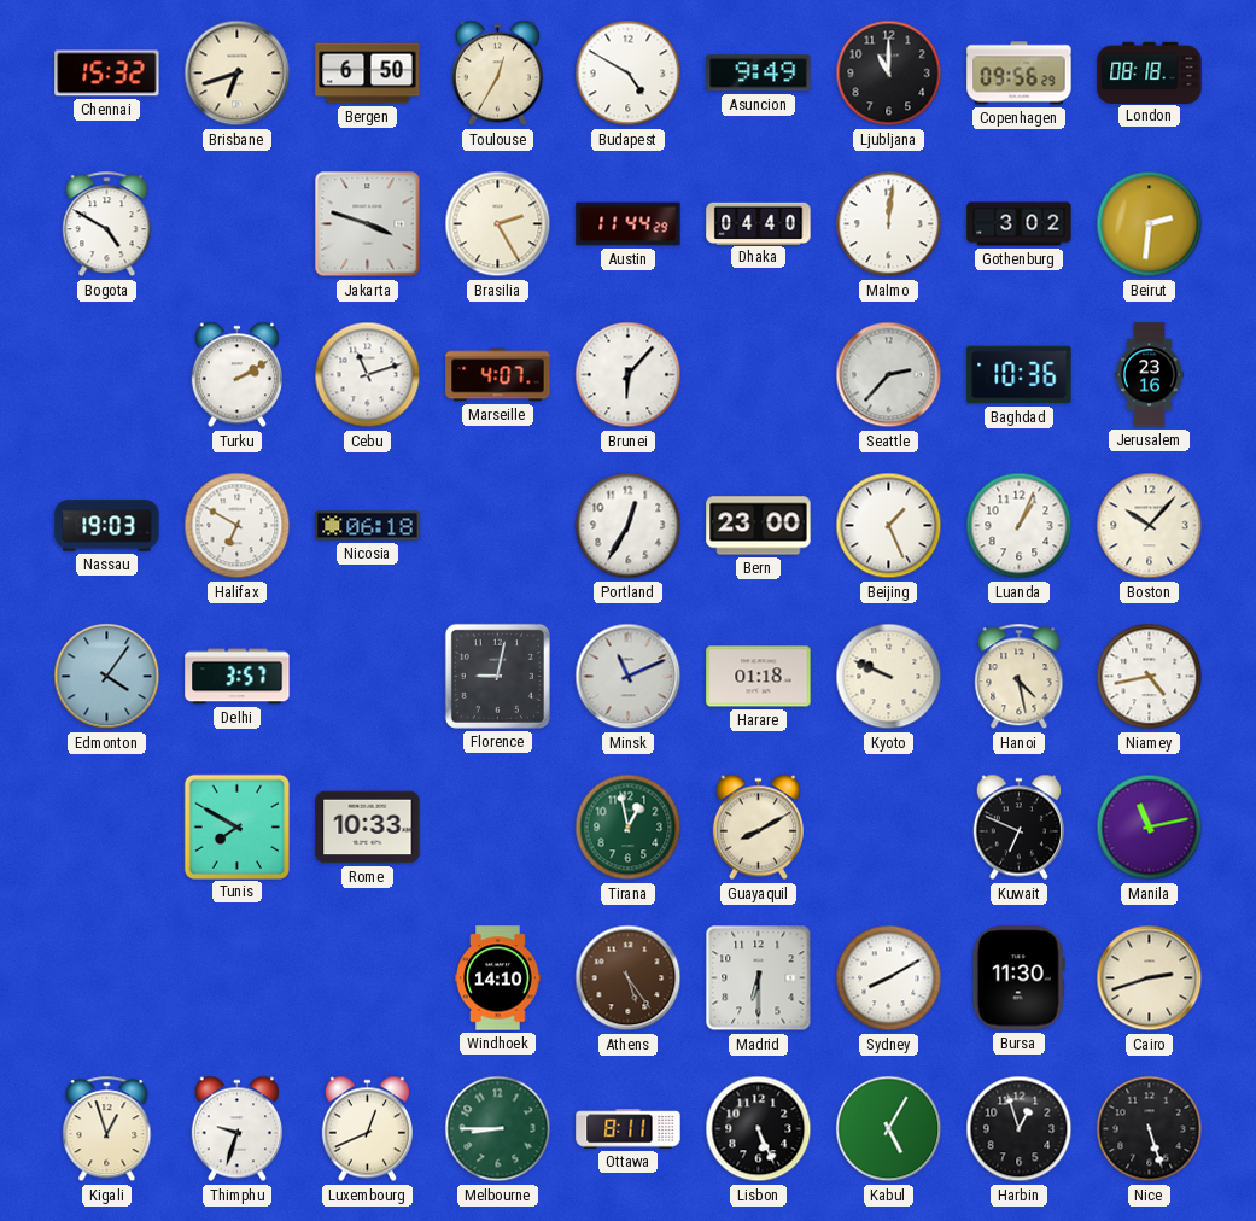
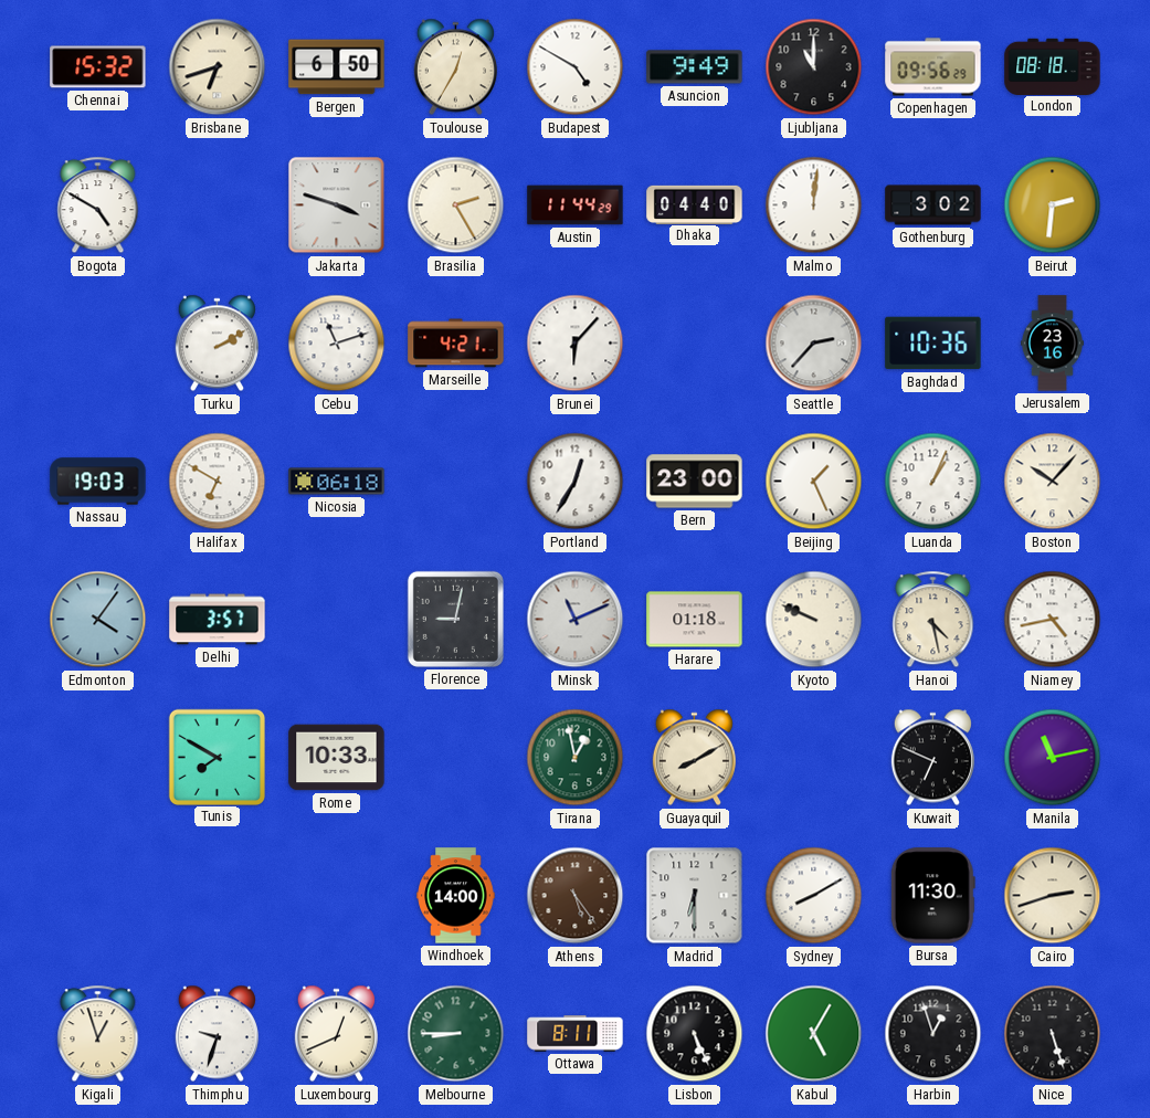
Marseille: 4:07 -> 4:21 (456, 344)
Windhoek: 14:10 -> 14:00 (456, 896)
